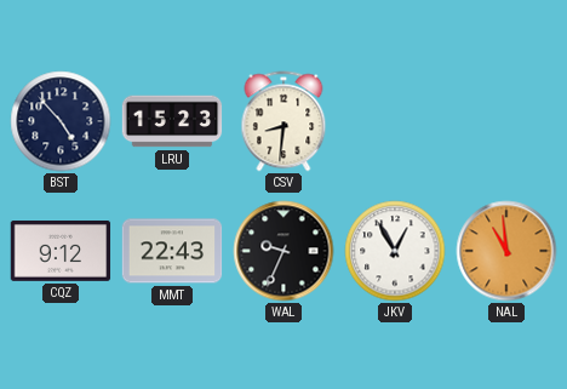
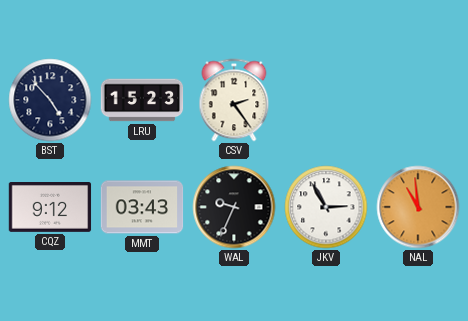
CSV: 8:31 -> 2:24 (234, 100)
MMT: 22:43 -> 03:43 (142, 207)
JKV: 12:55 -> 2:55 (326, 207)
